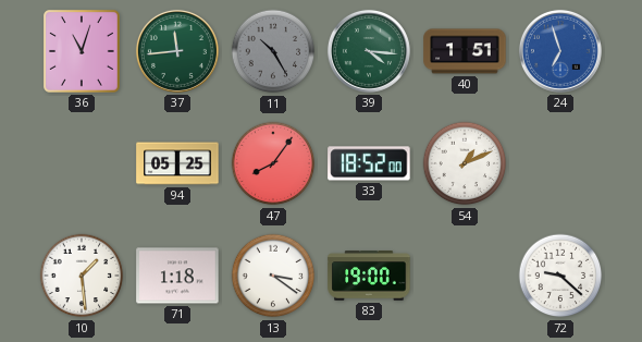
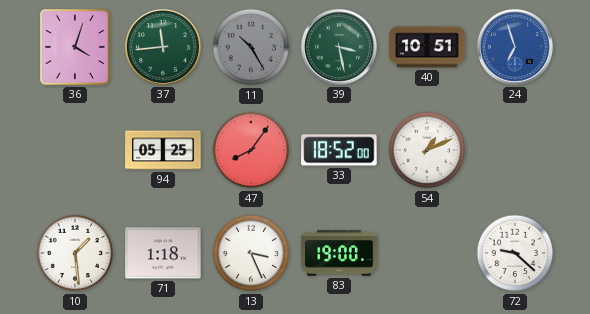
36: 11:03 -> 4:03 (76, 48)
39: 4:16 -> 3:28 (339, 47)
40: 1:51 -> 10:51 (427, 47)
13: 3:21 -> 3:26 (251, 253)
